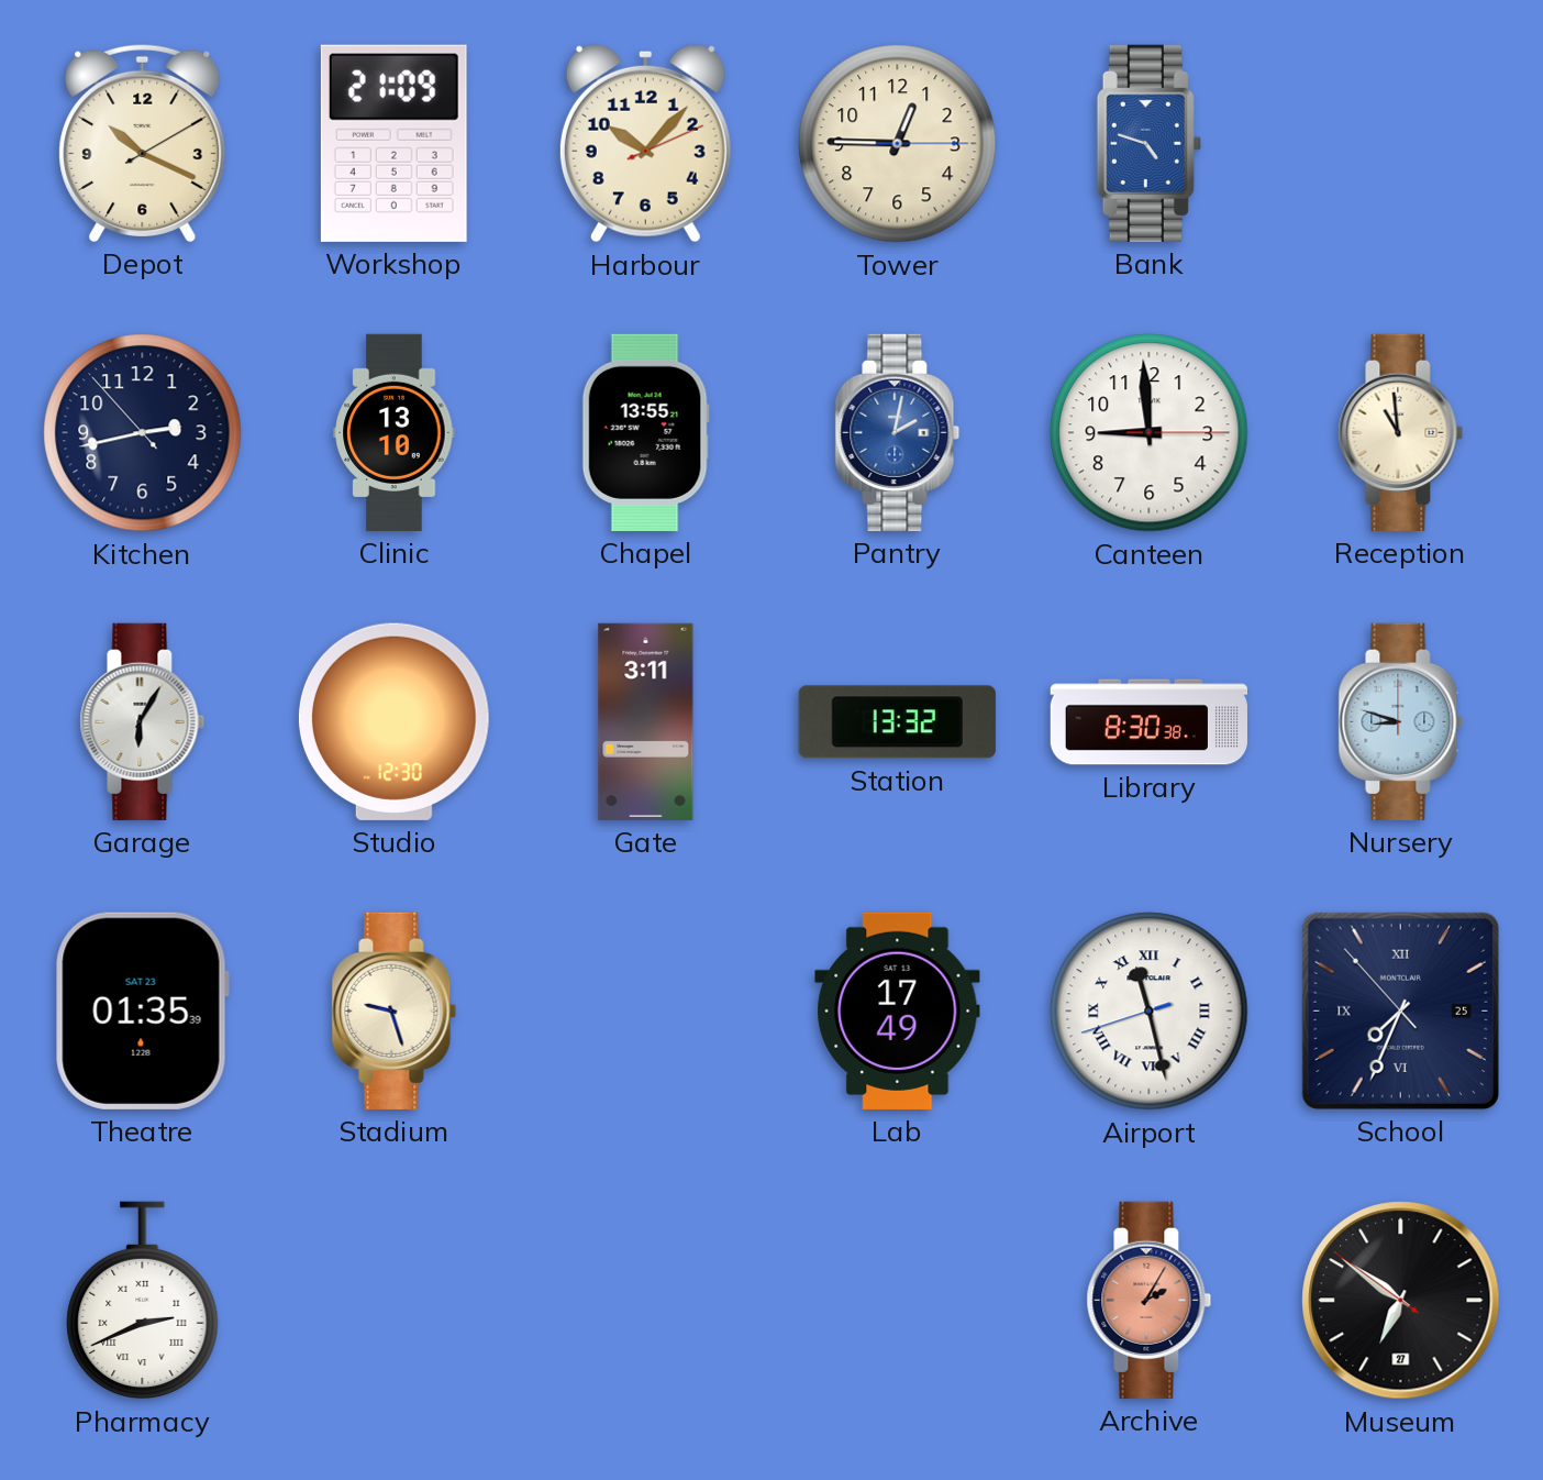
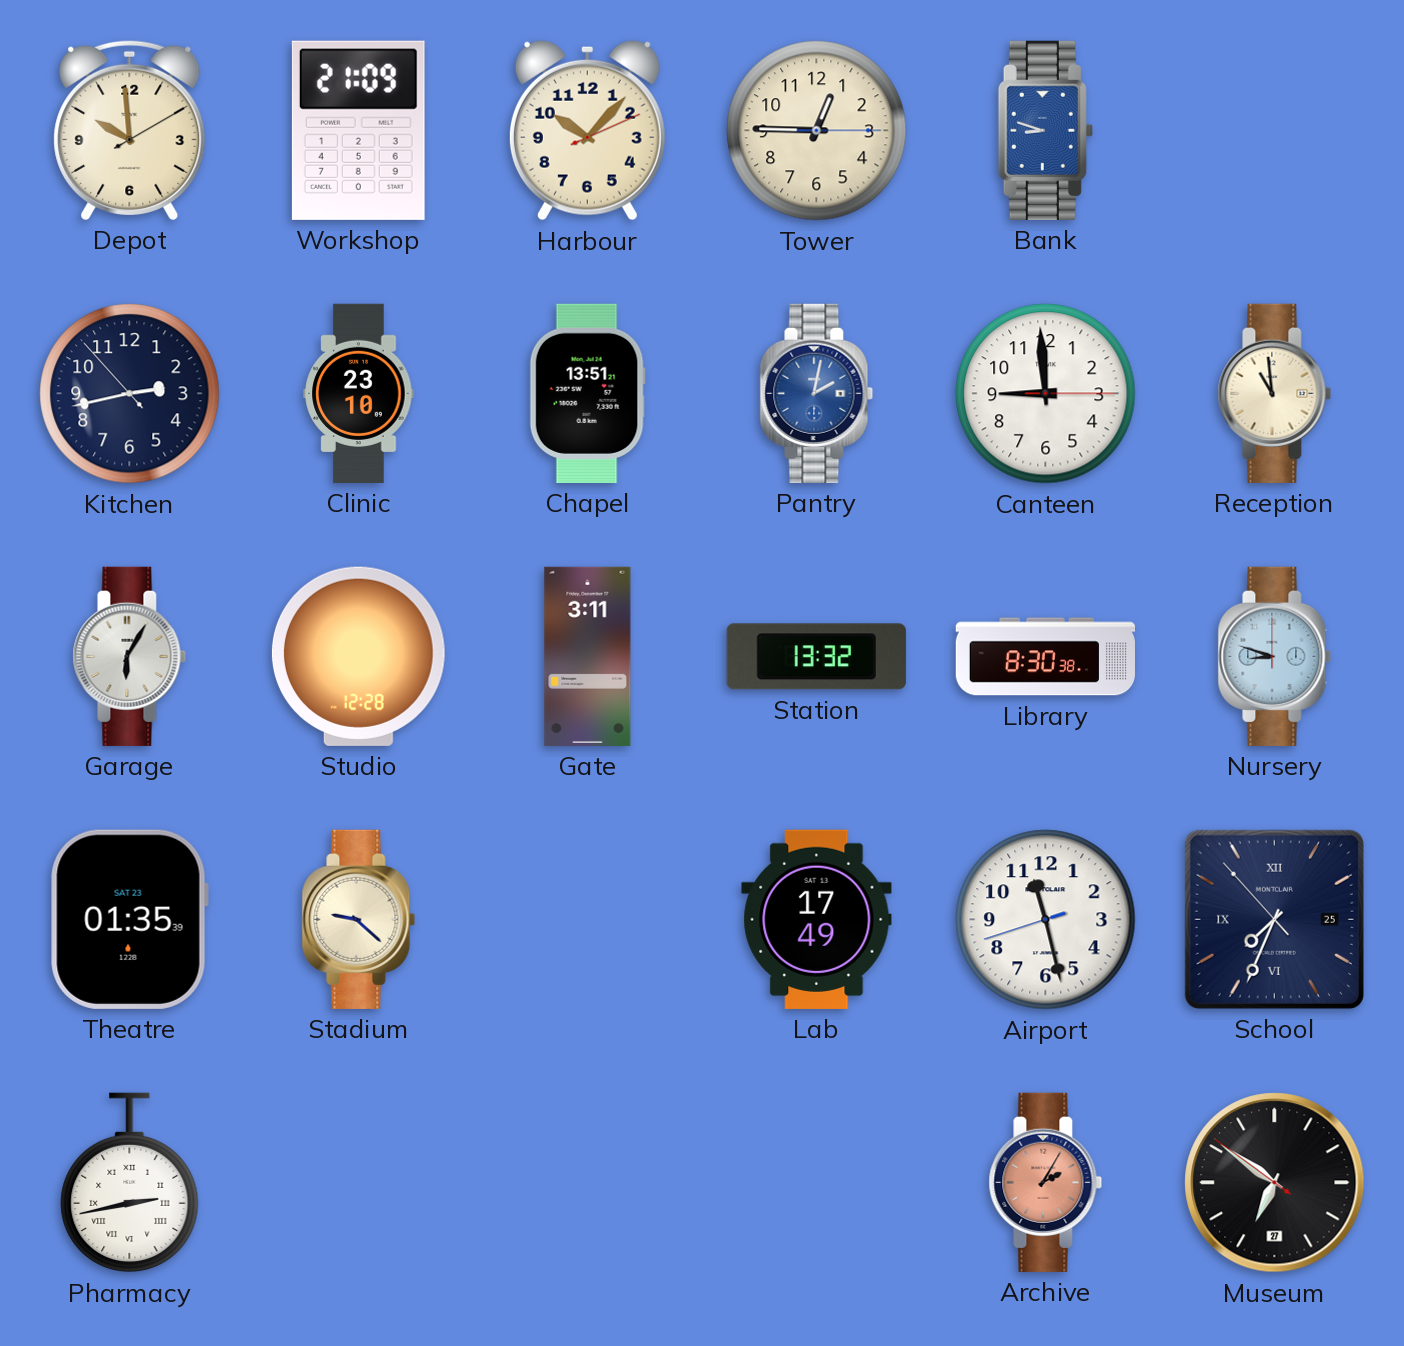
Depot: 10:19 -> 9:59 (130, 130)
Bank: 4:48 -> 8:48 (1045, 130)
Clinic: 13:10 -> 23:10 (359, 393)
Chapel: 13:55 -> 13:51 (587, 393)
Studio: 12:30 -> 12:28 (358, 656)
Stadium: 9:27 -> 9:22 (359, 919)
Airport numerals: Roman -> Arabic (1046, 920)
Pharmacy: 2:41 -> 2:43 (130, 1183)
